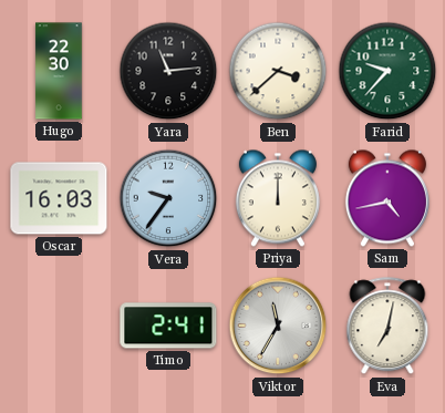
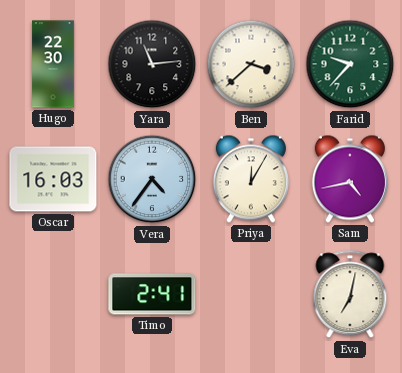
Vera: 9:36 -> 4:36 (152, 179)
Priya: 12:00 -> 12:05 (251, 179)
Viktor: 11:35 -> none (278, 326)
